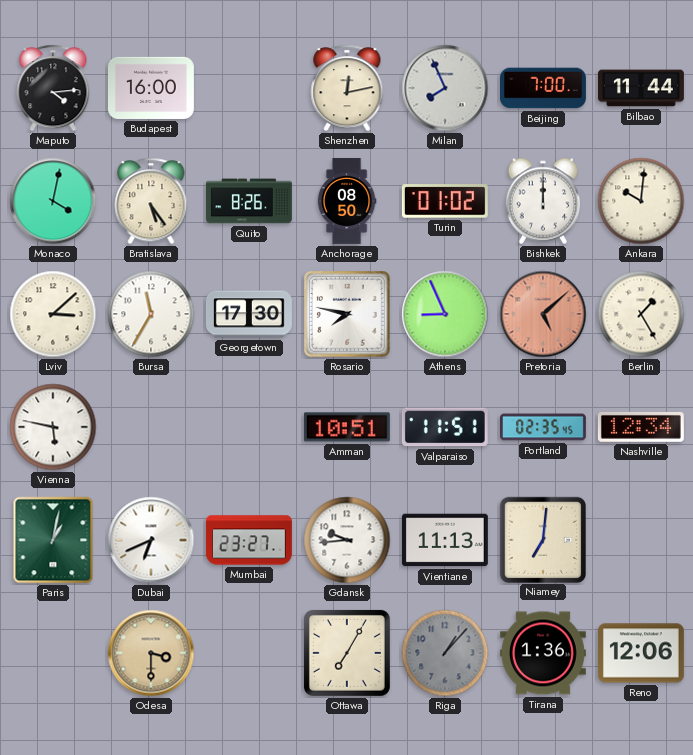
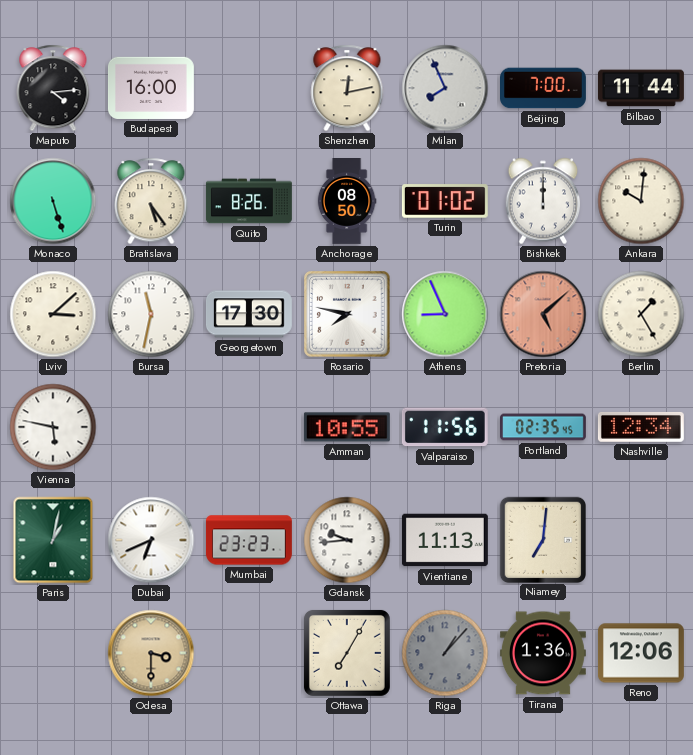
Monaco: 4:02 -> 5:27 (53, 201)
Bursa: 11:35 -> 11:32 (151, 314)
Amman: 10:51 -> 10:55 (347, 427)
Valparaiso: 11:51 -> 11:56 (445, 427)
Mumbai: 23:27 -> 23:23 (249, 540)
